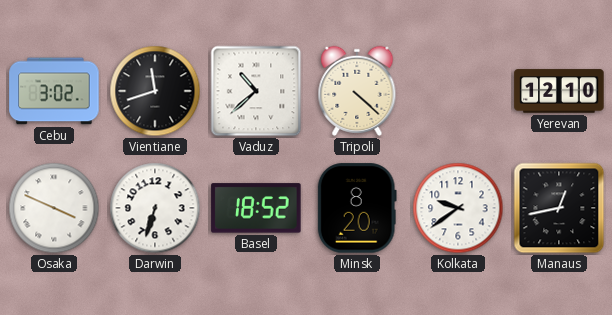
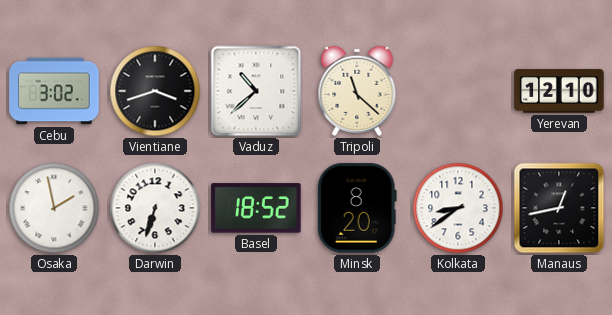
Vientiane: 11:42 -> 3:42 (155, 91)
Tripoli: 4:22 -> 11:22 (357, 91)
Osaka: 3:49 -> 1:58 (54, 208)
Kolkata: 9:39 -> 8:39 (458, 208)
